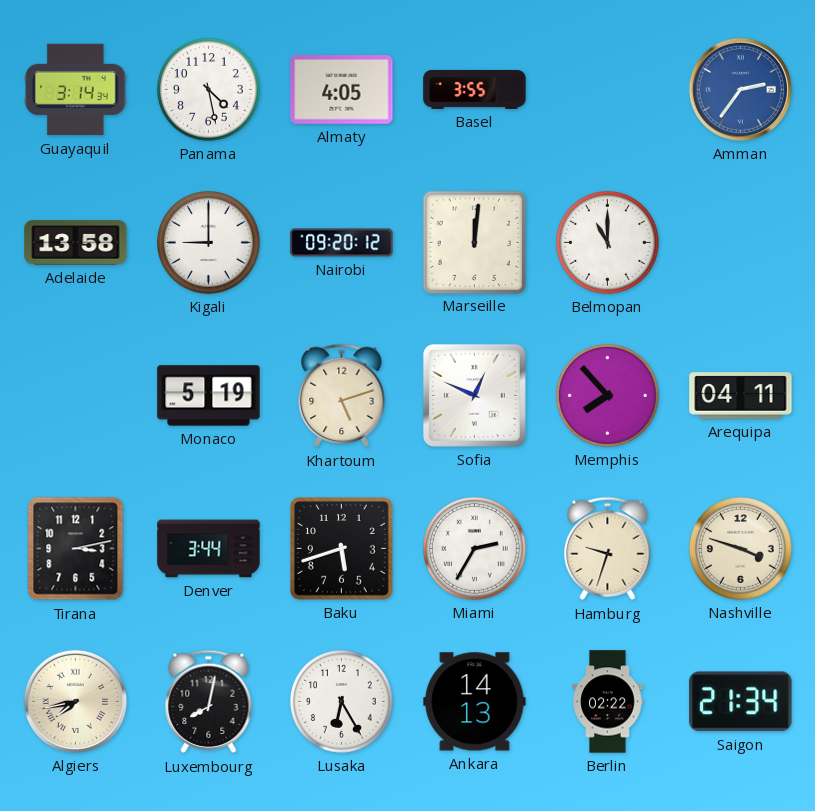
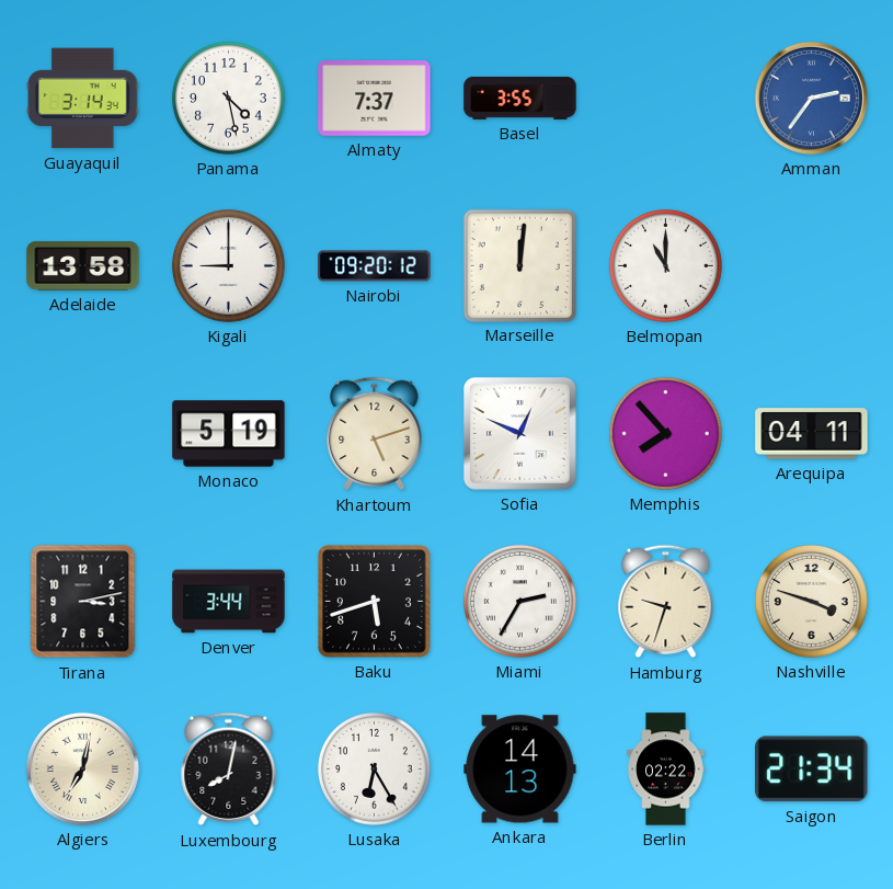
Almaty: 4:05 -> 7:37 (375, 99)
Algiers: 7:43 -> 7:02 (82, 768)
